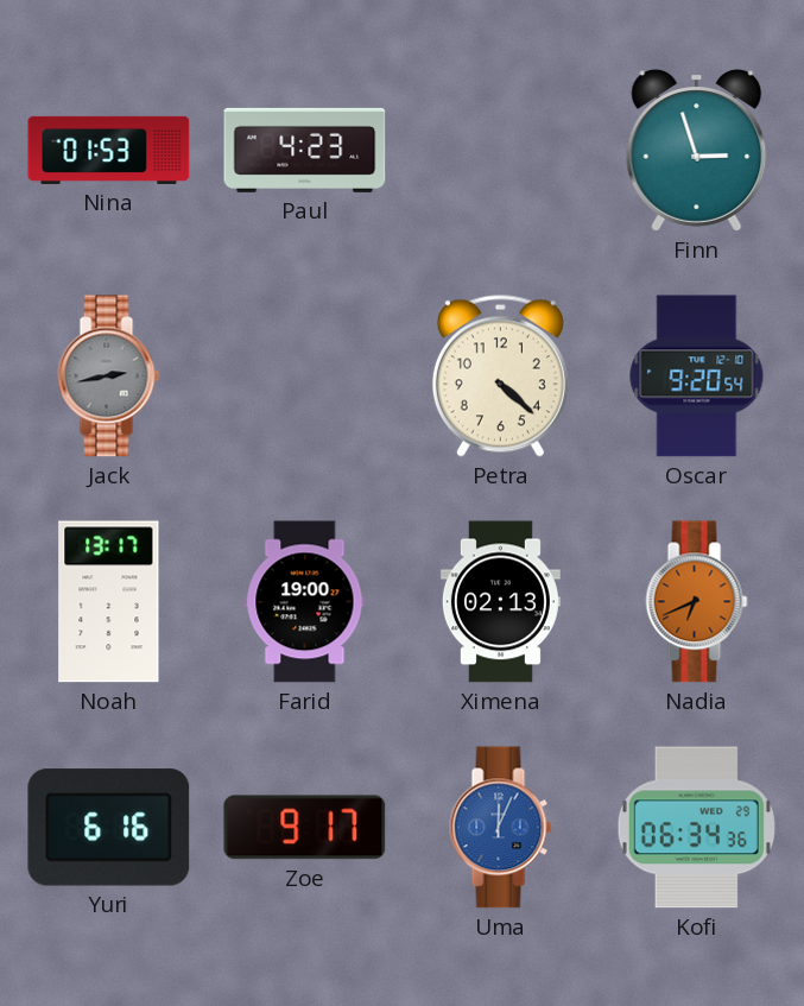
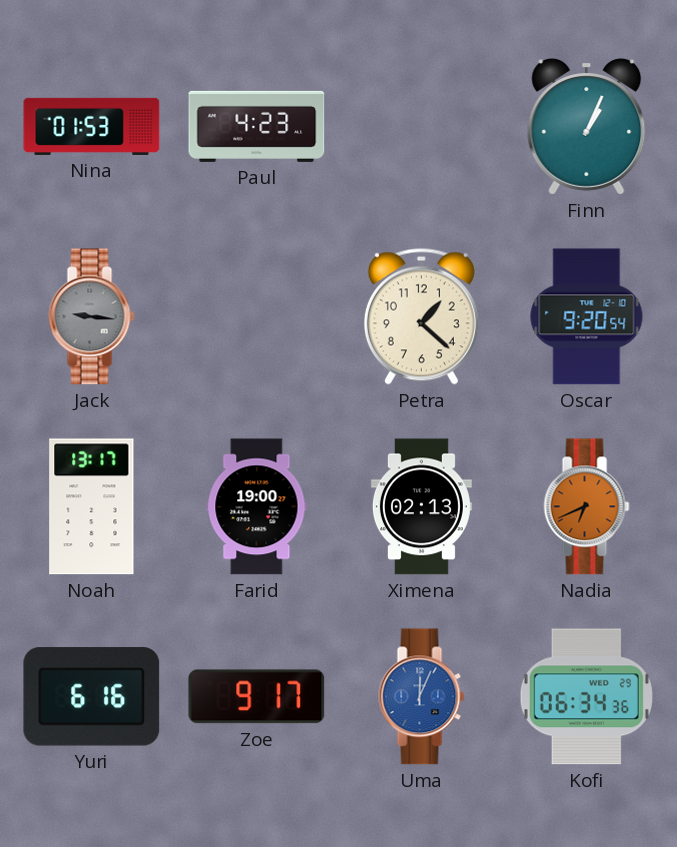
Finn: 2:57 -> 1:04 (587, 127)
Jack: 2:43 -> 9:16 (92, 317)
Petra: 4:22 -> 1:22 (421, 316)
